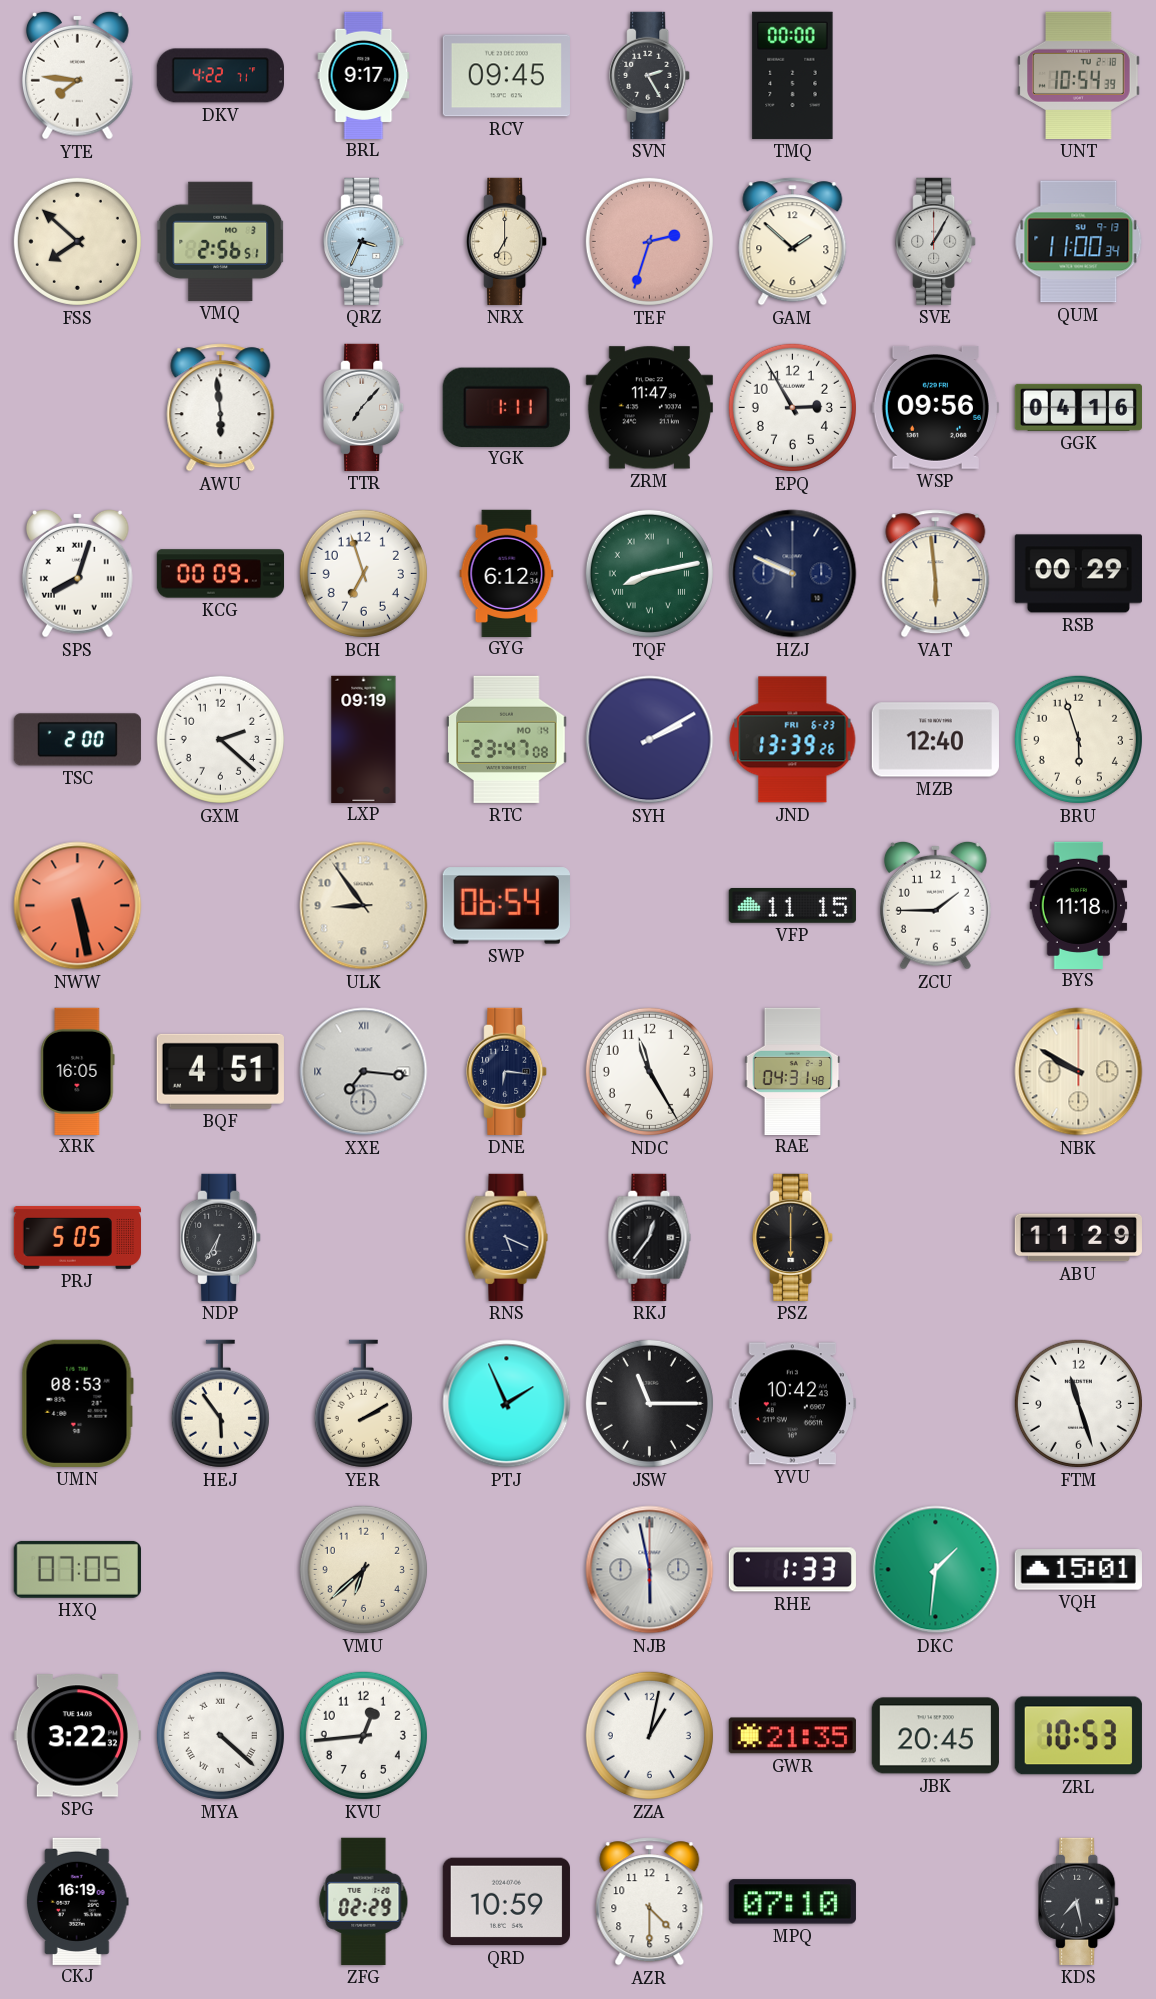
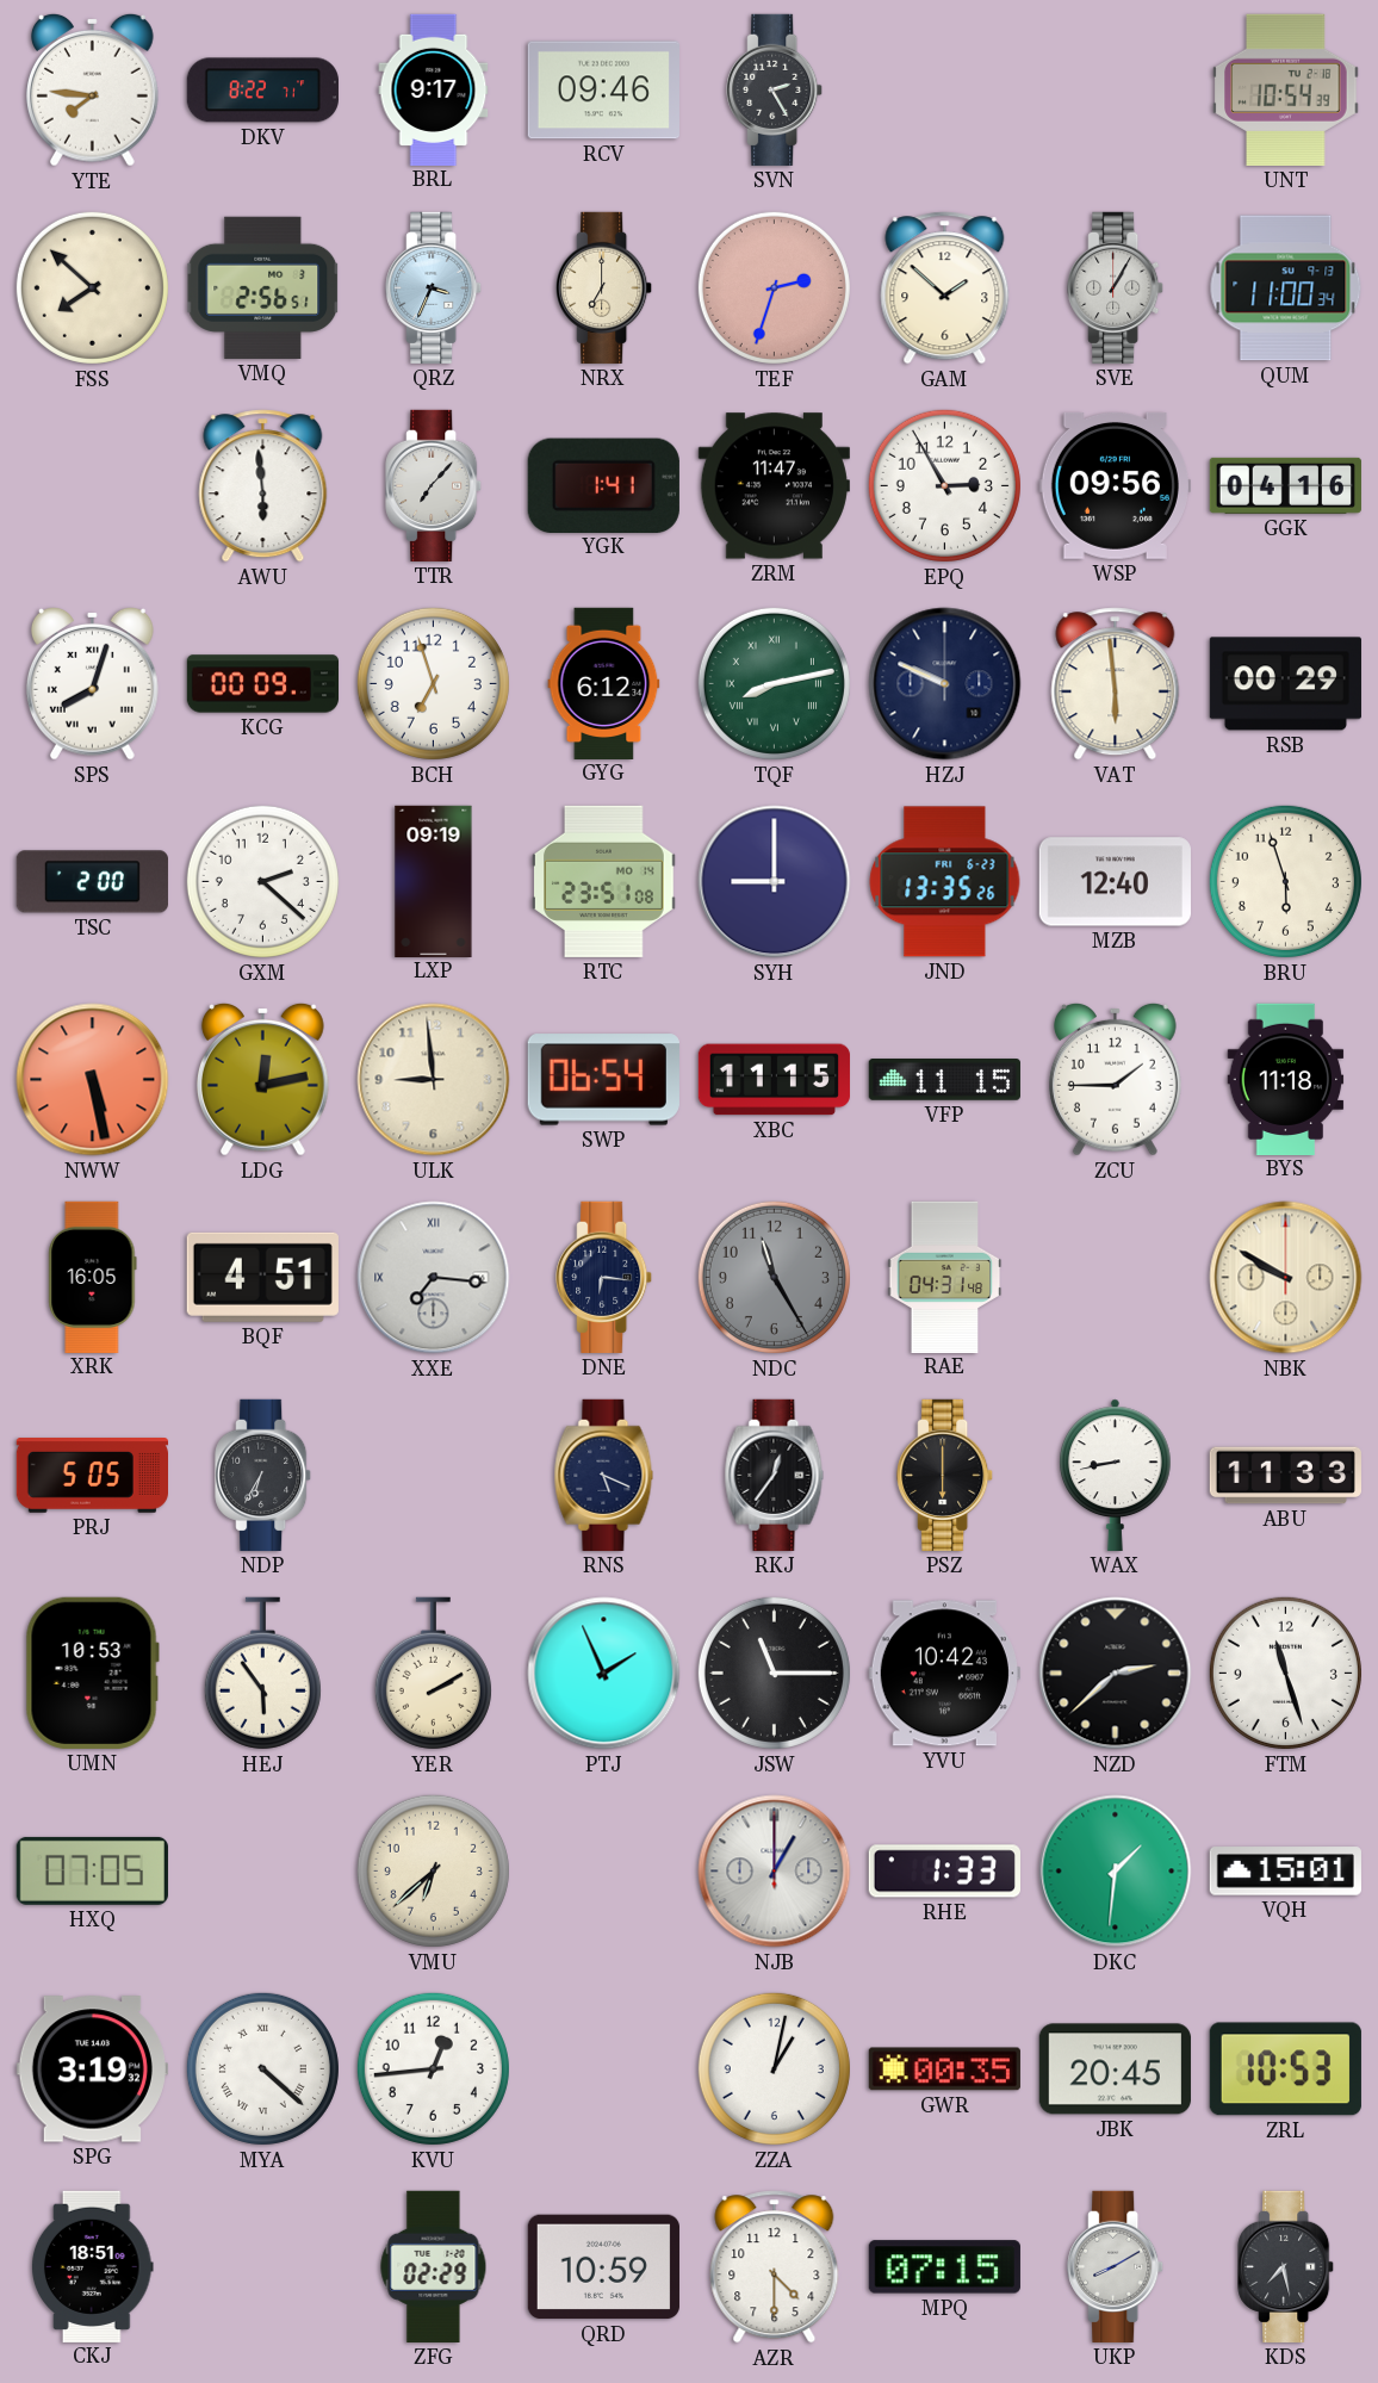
DKV: 4:22 -> 8:22 (262, 91)
RCV: 09:45 -> 09:46 (603, 91)
TMQ: 00:00 -> none (793, 75)
YGK: 1:11 -> 1:41 (603, 485)
RTC: 23:47 -> 23:51 (604, 881)
SYH: 2:10 -> 9:00 (775, 882)
JND: 13:39 -> 13:35 (945, 882)
LDG: none -> 12:13 (262, 1079)
ULK: 8:54 -> 8:59 (434, 1080)
XBC: none -> 11:15 (774, 1080)
NDC dial: white -> grey (774, 1277)
WAX: none -> 8:43 (1115, 1475)
ABU: 11:29 -> 11:33 (1285, 1476)
UMN: 08:53 -> 10:53 (92, 1673)
NZD: none -> 2:38 (1116, 1674)
NJB: 5:58 -> 1:00 (775, 1872)
SPG: 3:22 -> 3:19 (92, 2069)
GWR: 21:35 -> 00:35 (944, 2069)
CKJ: 16:19 -> 18:51 (92, 2266)
MPQ: 07:10 -> 07:15 (944, 2267)
UKP: none -> 8:10 (1116, 2266)
